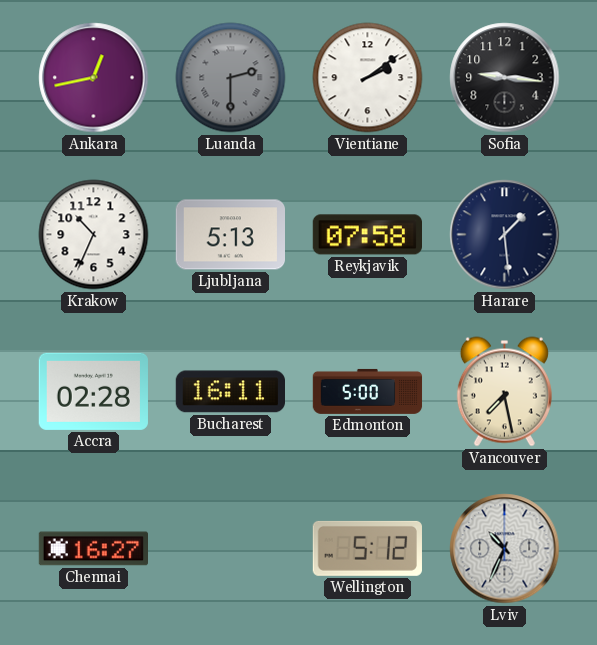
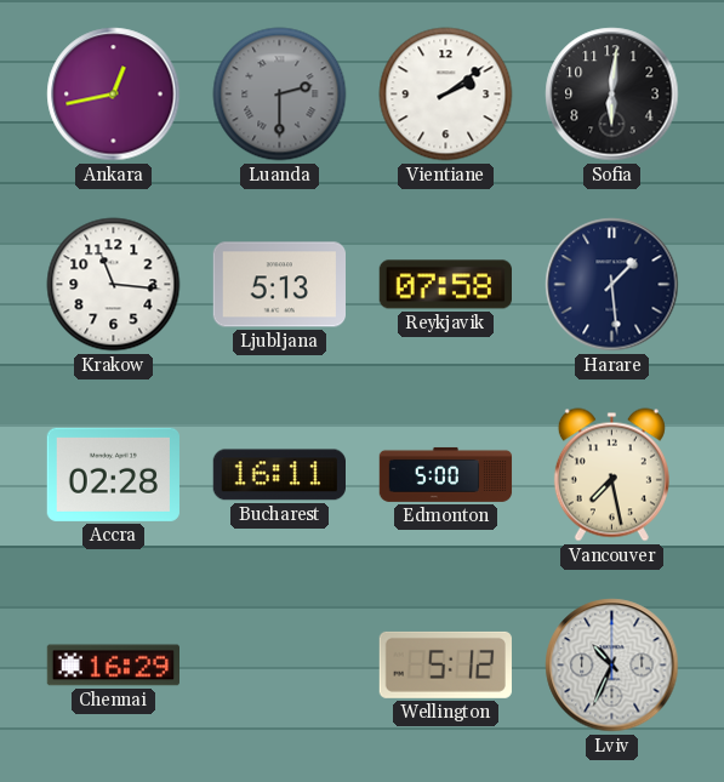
Sofia: 9:16 -> 6:01 (612, 95)
Krakow: 10:34 -> 11:16 (114, 285)
Chennai: 16:27 -> 16:29 (113, 666)
